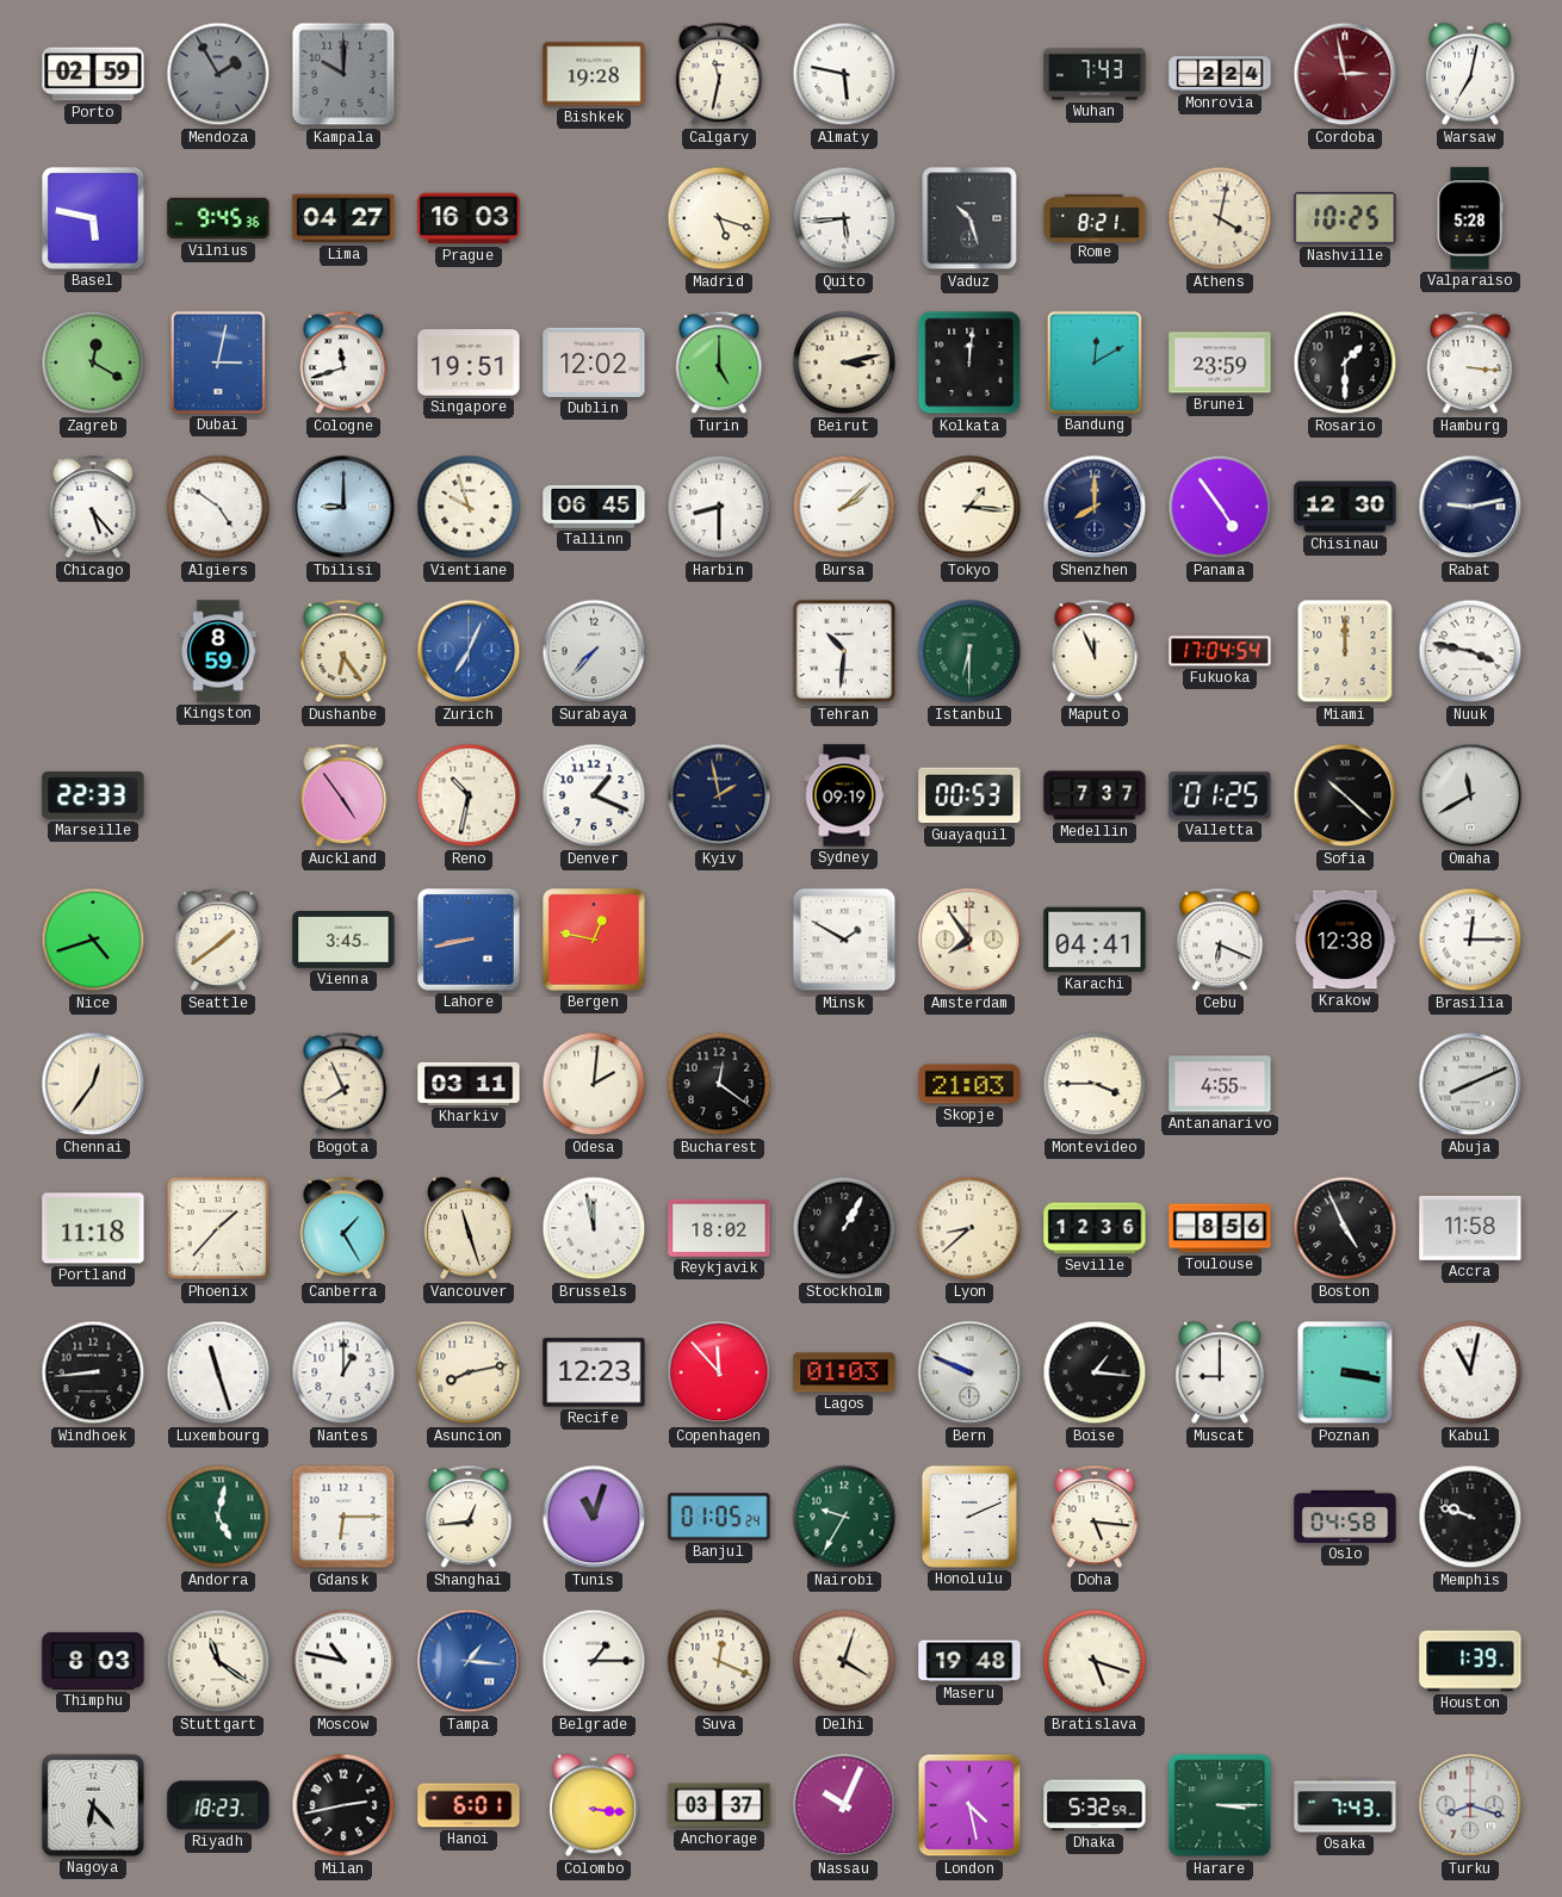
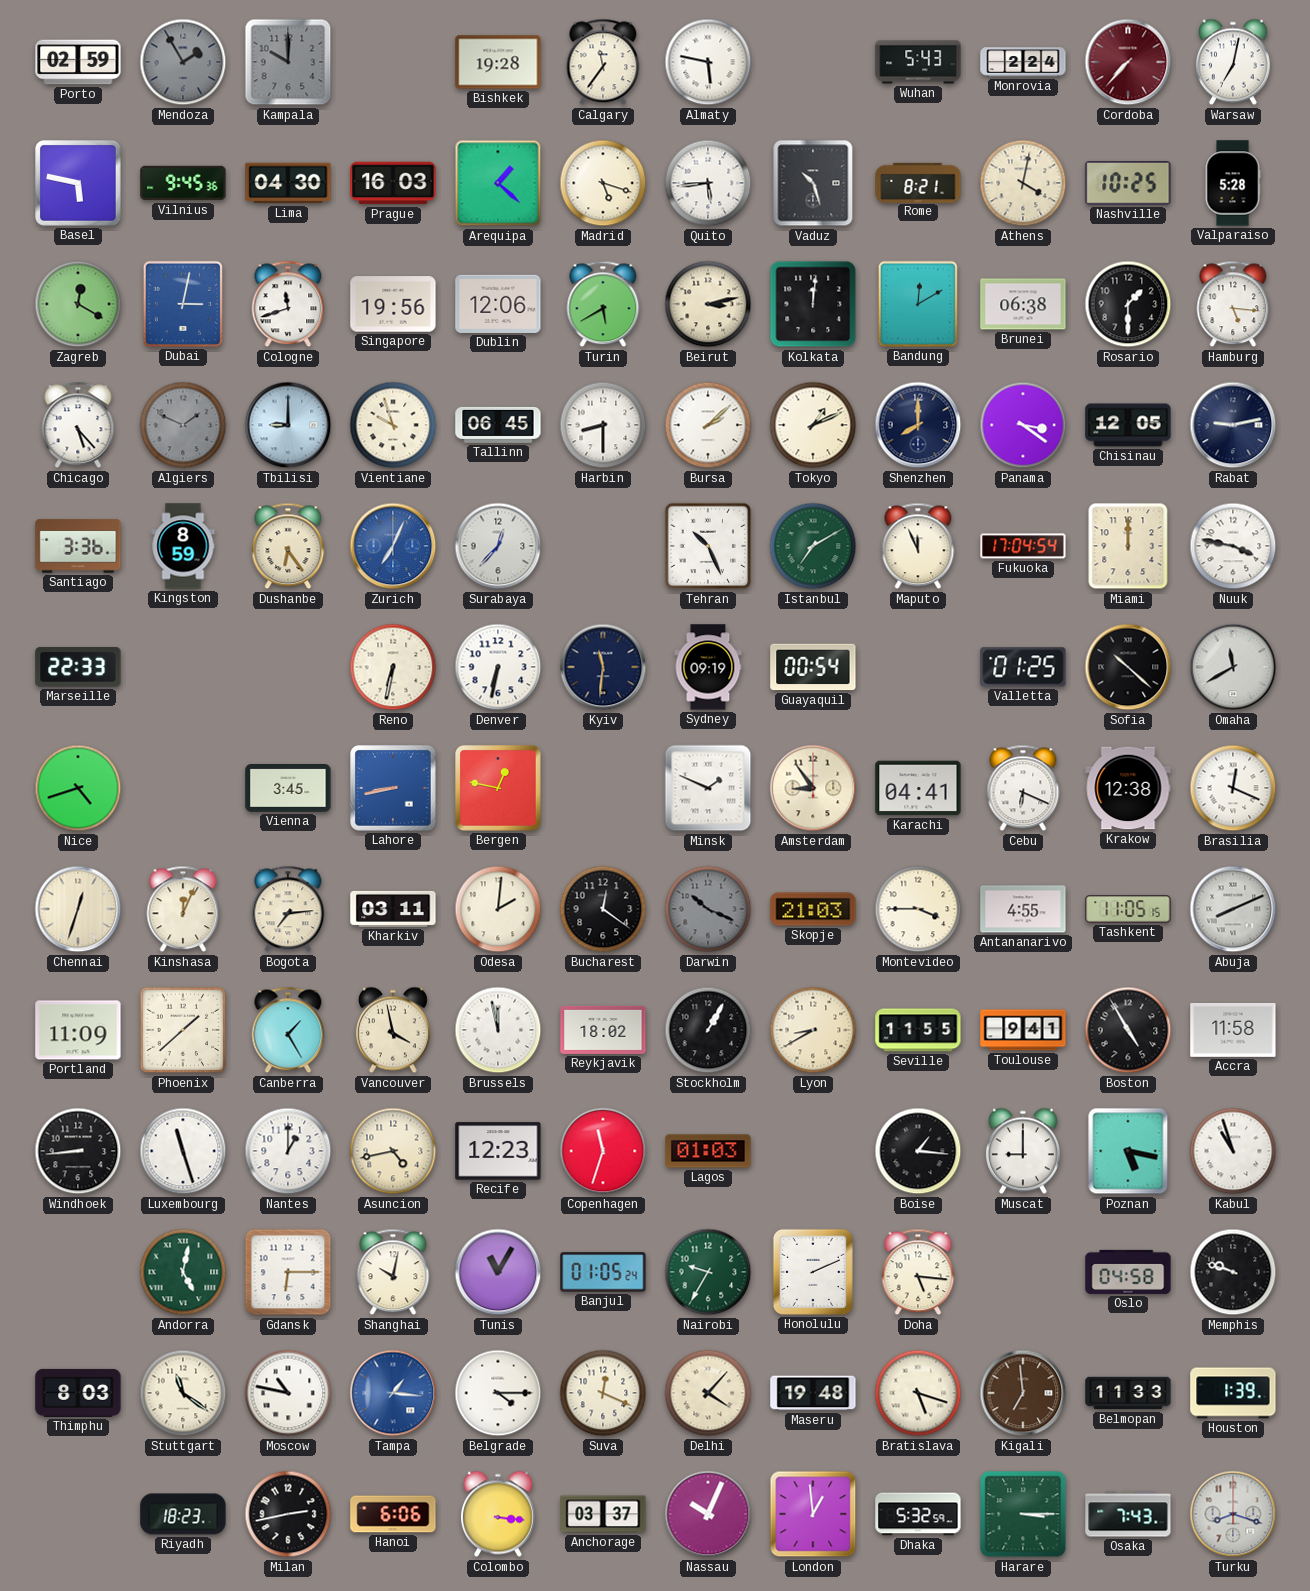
Calgary: 11:32 -> 11:36 (603, 62)
Wuhan: 7:43 -> 5:43 (918, 62)
Cordoba: 2:58 -> 7:37 (1128, 62)
Lima: 04:27 -> 04:30 (288, 183)
Arequipa: none -> 1:22 (498, 183)
Singapore: 19:51 -> 19:56 (393, 304)
Dublin: 12:02 -> 12:06 (498, 304)
Turin: 5:00 -> 5:40 (603, 304)
Brunei: 23:59 -> 06:38 (1023, 304)
Hamburg: 3:16 -> 5:16 (1233, 304)
Algiers: 4:51 -> 1:49 (183, 425)
Algiers dial: white -> grey (183, 425)
Tokyo: 1:16 -> 1:11 (813, 425)
Panama: 4:54 -> 3:21 (1023, 425)
Chisinau: 12:30 -> 12:05 (1128, 425)
Santiago: none -> 3:36 (78, 546)
Surabaya: 7:37 -> 12:37 (498, 546)
Tehran: 10:31 -> 10:26 (708, 546)
Istanbul: 6:30 -> 7:10 (813, 546)
Auckland: 4:54 -> none (343, 795)
Reno: 10:32 -> 6:32 (393, 667)
Denver: 1:19 -> 6:32 (498, 667)
Kyiv: 1:58 -> 11:31 (603, 667)
Guayaquil: 00:53 -> 00:54 (813, 667)
Medellin: 7:37 -> none (1095, 795)
Seattle: 1:39 -> none (218, 940)
Minsk: 1:50 -> 1:49 (708, 788)
Amsterdam: 7:54 -> 8:54 (813, 788)
Brasilia: 12:15 -> 12:19 (1233, 788)
Chennai: 12:36 -> 12:33 (78, 909)
Kinshasa: none -> 12:04 (183, 909)
Bogota: 7:56 -> 7:14 (288, 909)
Darwin: none -> 10:19 (708, 909)
Tashkent: none -> 11:05 (1128, 909)
Portland: 11:18 -> 11:09 (78, 1030)
Phoenix: 1:37 -> 1:38 (183, 1030)
Vancouver: 11:27 -> 3:58 (393, 1030)
Lyon: 8:38 -> 8:40 (813, 1030)
Seville: 12:36 -> 11:55 (918, 1030)
Toulouse: 8:56 -> 9:41 (1023, 1030)
Boston: 4:56 -> 4:55 (1128, 1030)
Asuncion: 8:13 -> 4:43 (393, 1151)
Copenhagen: 11:53 -> 11:33 (603, 1151)
Bern: 9:49 -> none (969, 1372)
Poznan: 3:17 -> 5:17 (1128, 1151)
Kabul: 11:02 -> 10:57 (1233, 1151)
Shanghai: 12:44 -> 10:02 (393, 1272)
Tunis: 11:03 -> 11:05 (498, 1272)
Belgrade: 1:15 -> 4:15 (498, 1393)
Delhi: 4:03 -> 4:07 (708, 1393)
Kigali: none -> 6:59 (1023, 1393)
Belmopan: none -> 11:33 (1128, 1393)
Nagoya: 6:23 -> none (93, 1805)
Hanoi: 6:01 -> 6:06 (393, 1514)
London: 4:28 -> 12:59 (813, 1514)
